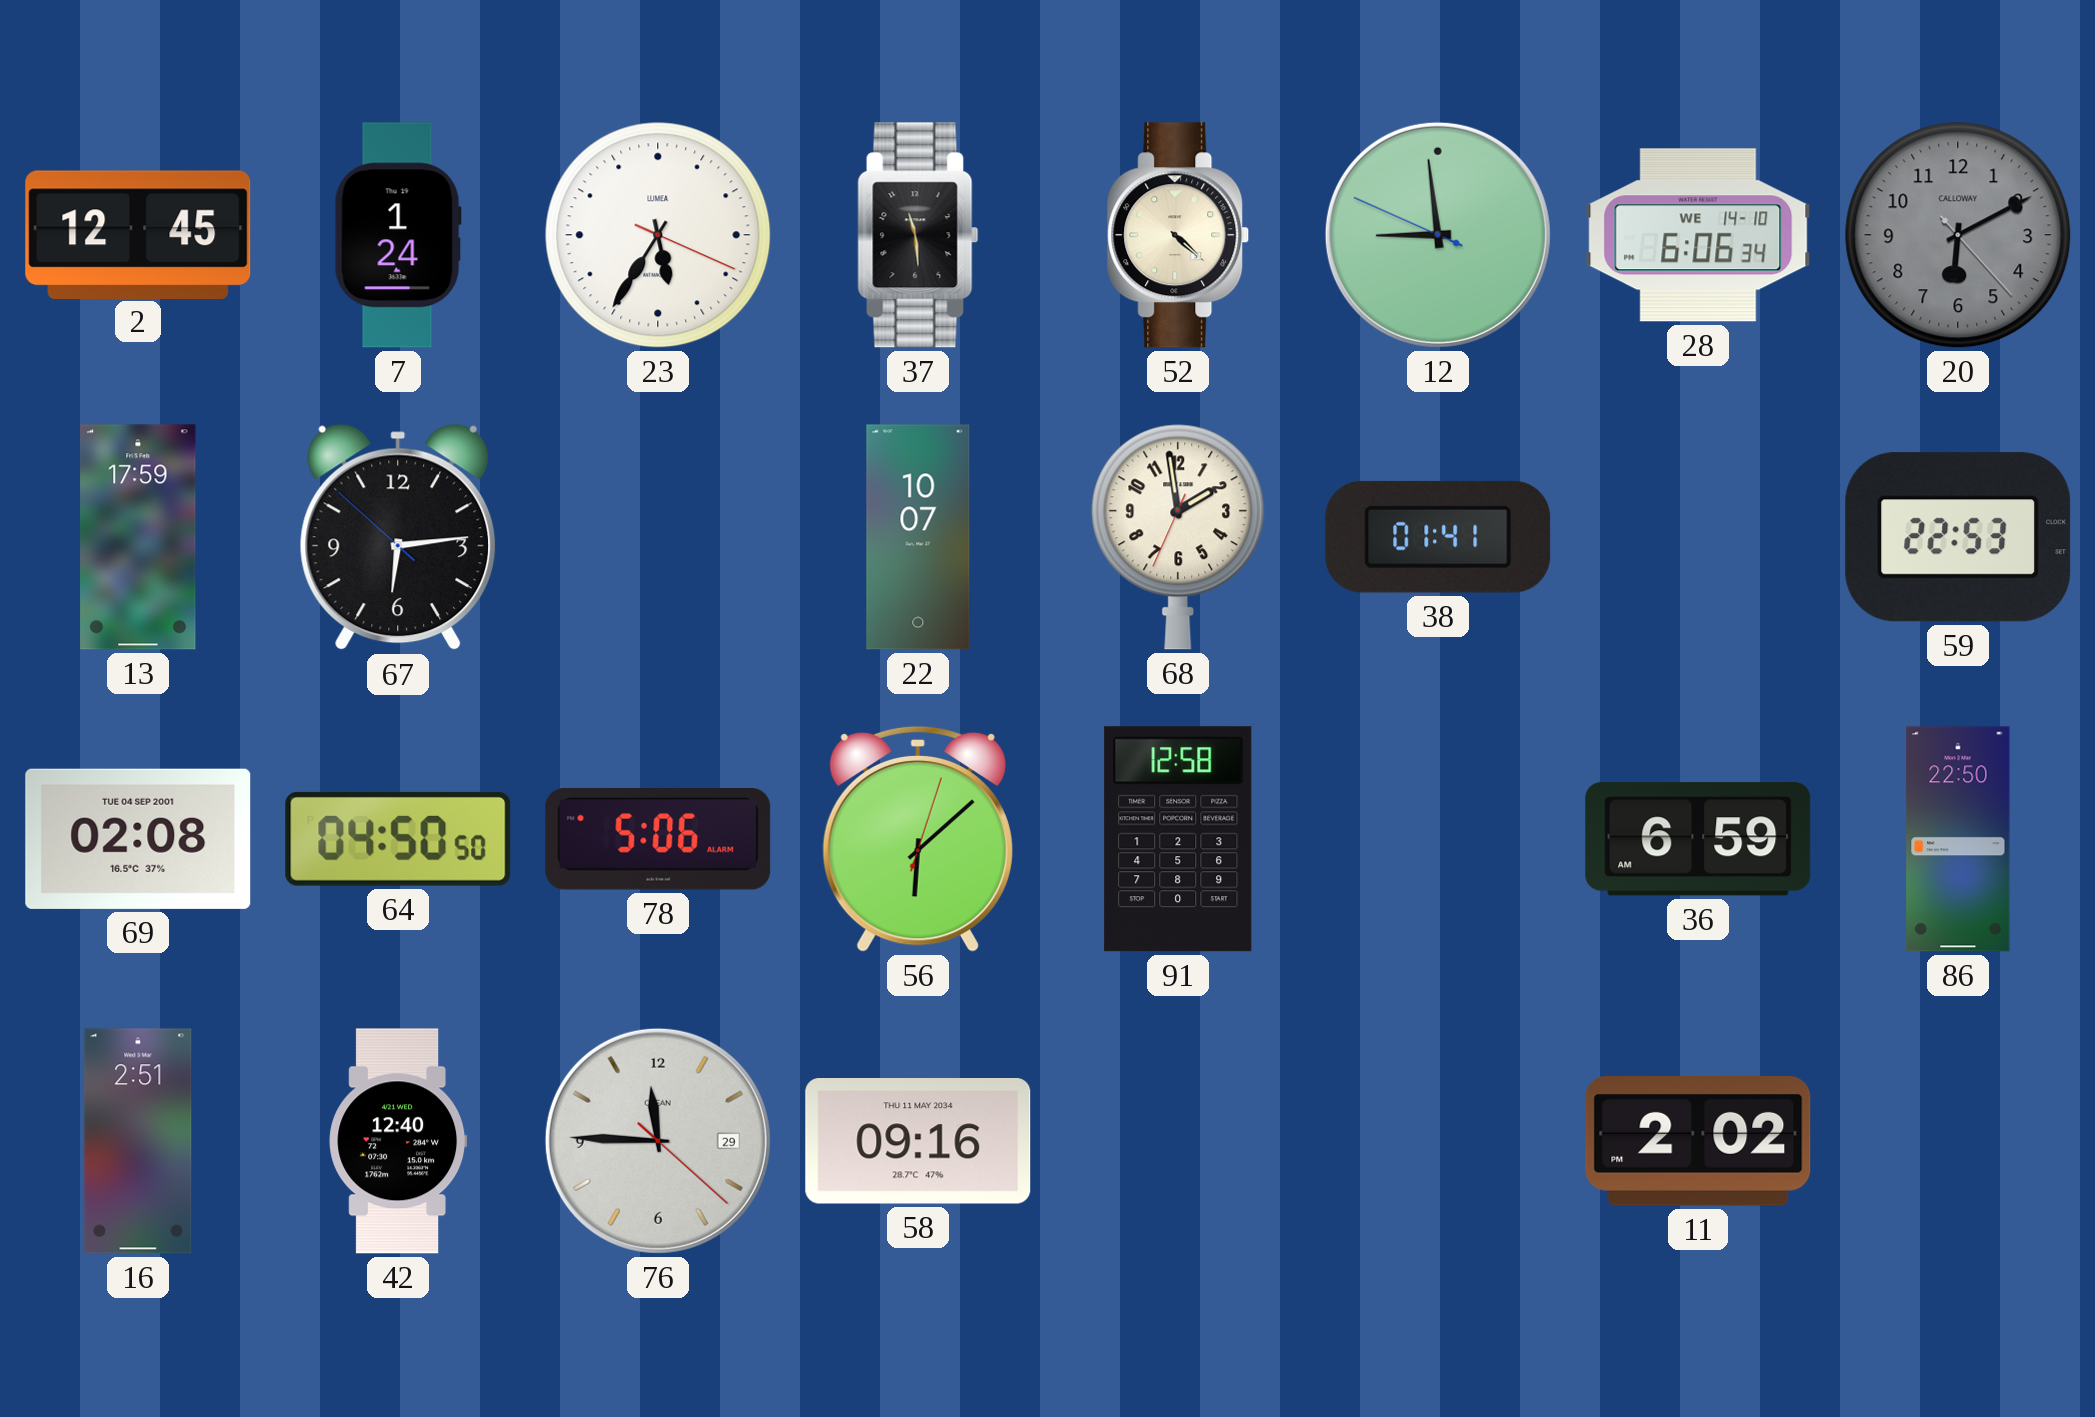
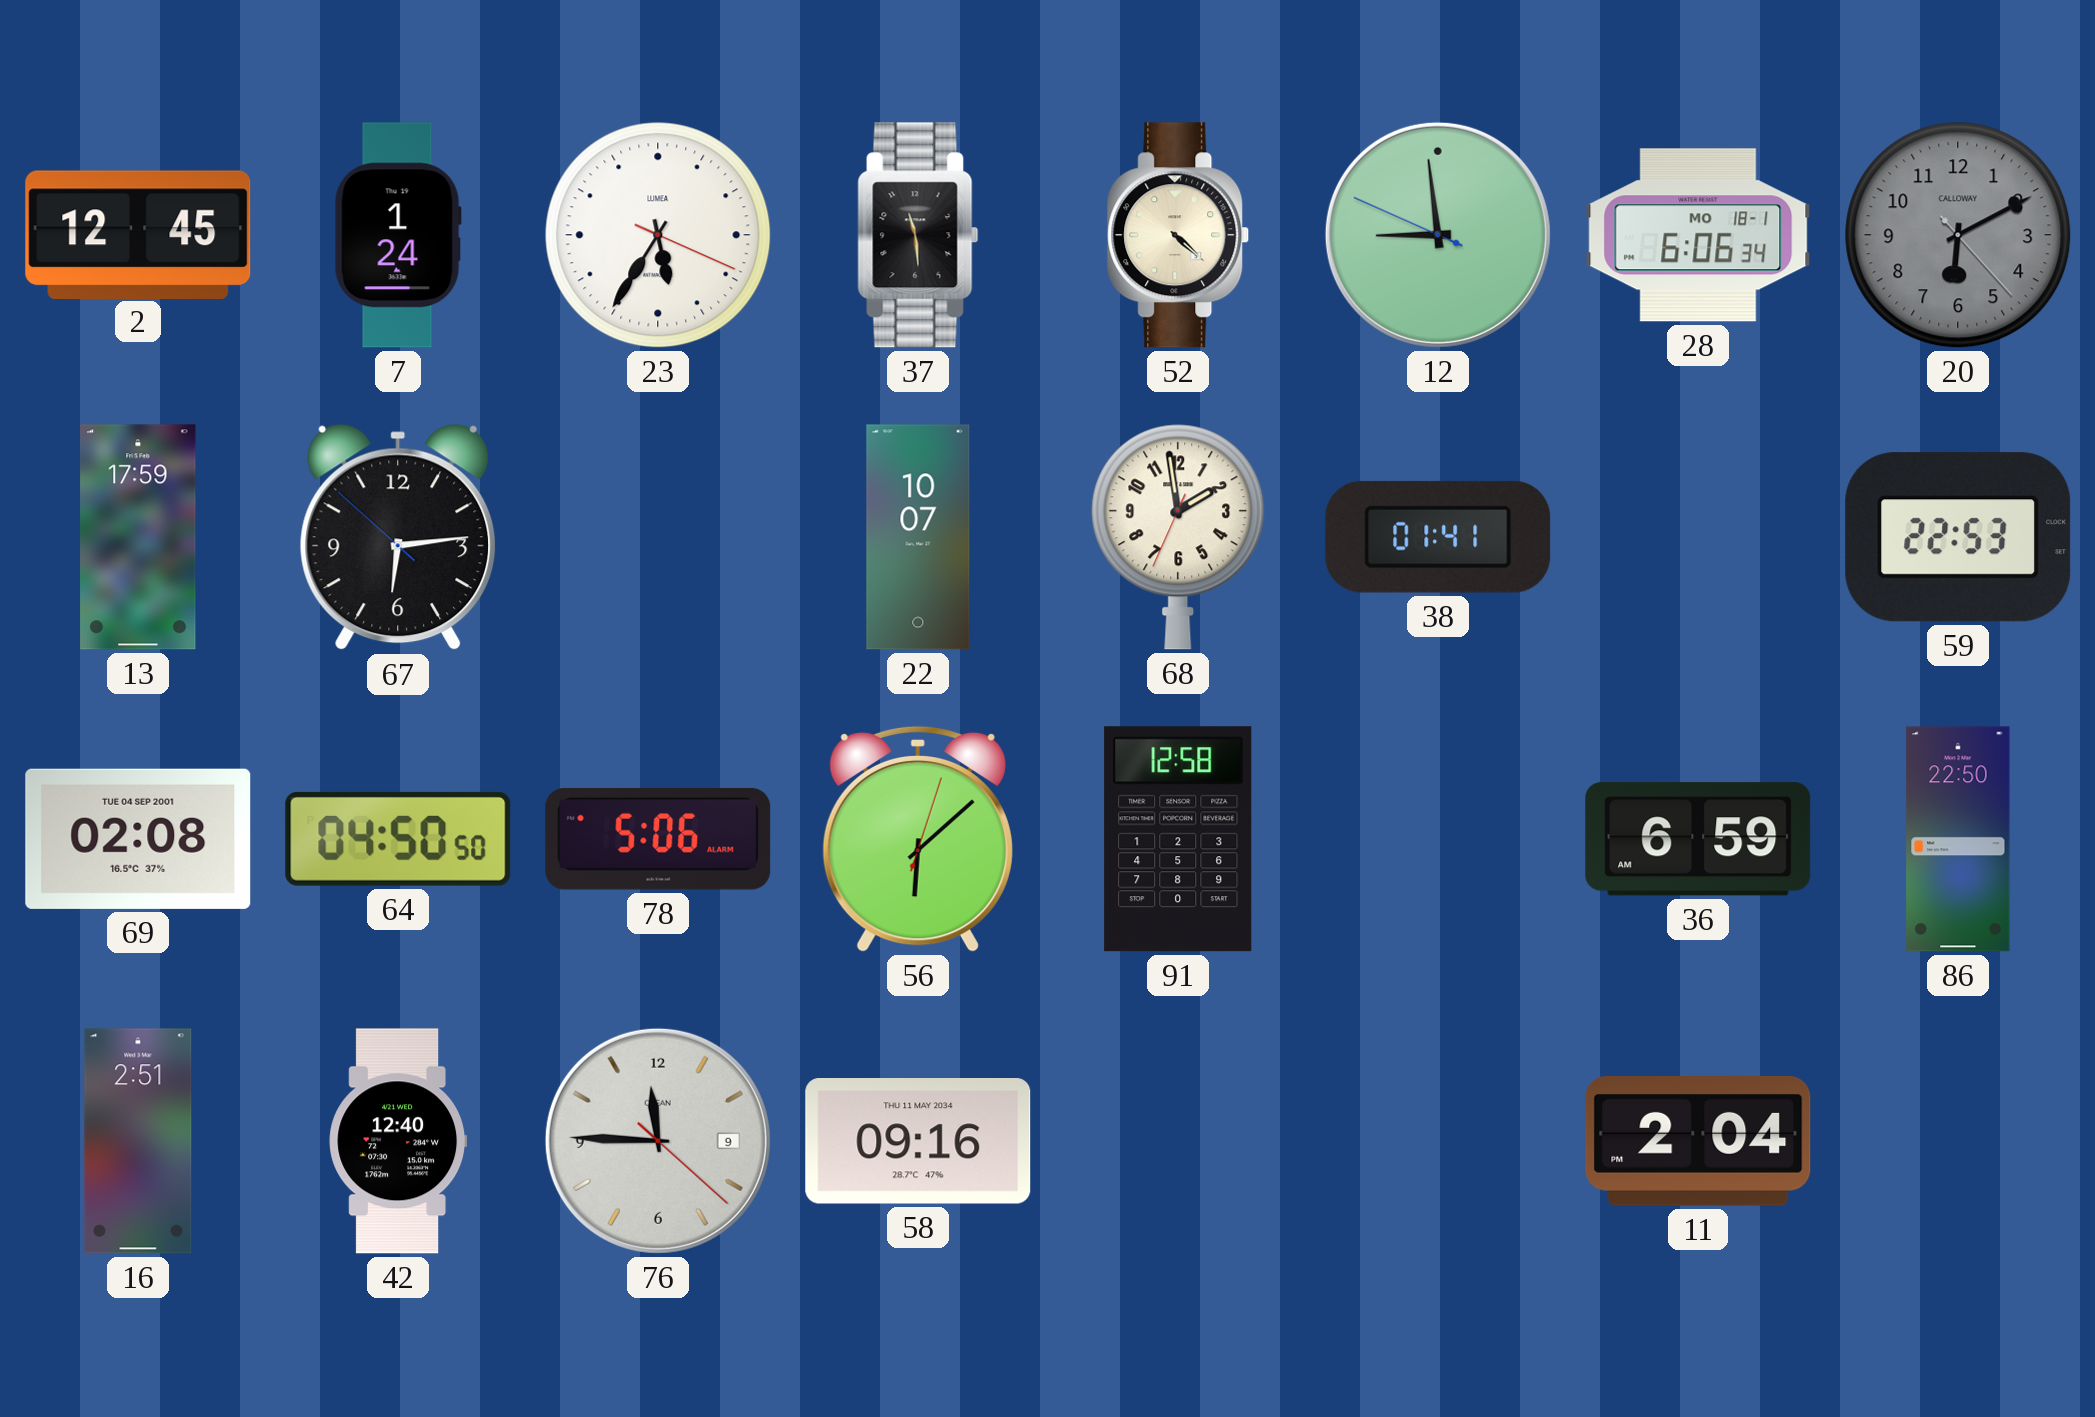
28 date: WE 14-10 -> MO 18-1 (1698, 235)
76 date: 29 -> 9 (658, 1141)
11: 2:02 -> 2:04 (1698, 1142)
